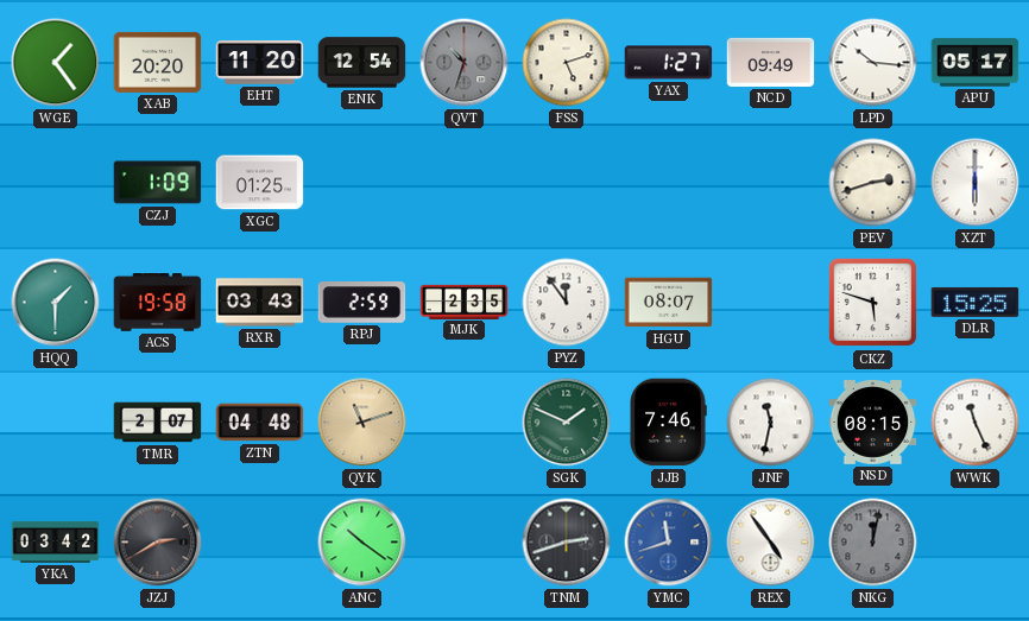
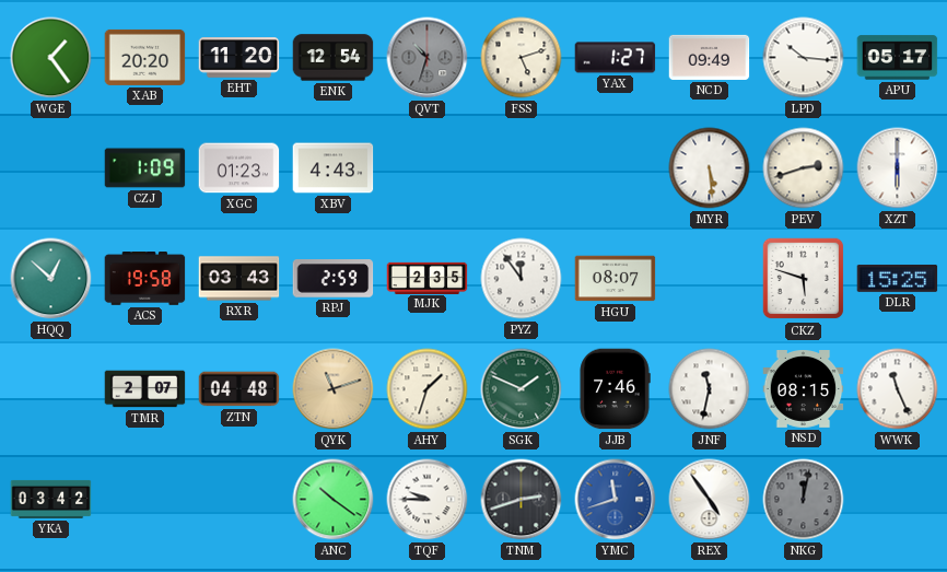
XGC: 01:25 -> 01:23 (239, 168)
XBV: none -> 4:43 (334, 168)
MYR: none -> 5:29 (710, 168)
HQQ: 1:30 -> 12:52 (51, 279)
AHY: none -> 1:33 (428, 389)
JZJ: 2:40 -> none (158, 543)
TQF: none -> 9:45 (428, 500)
